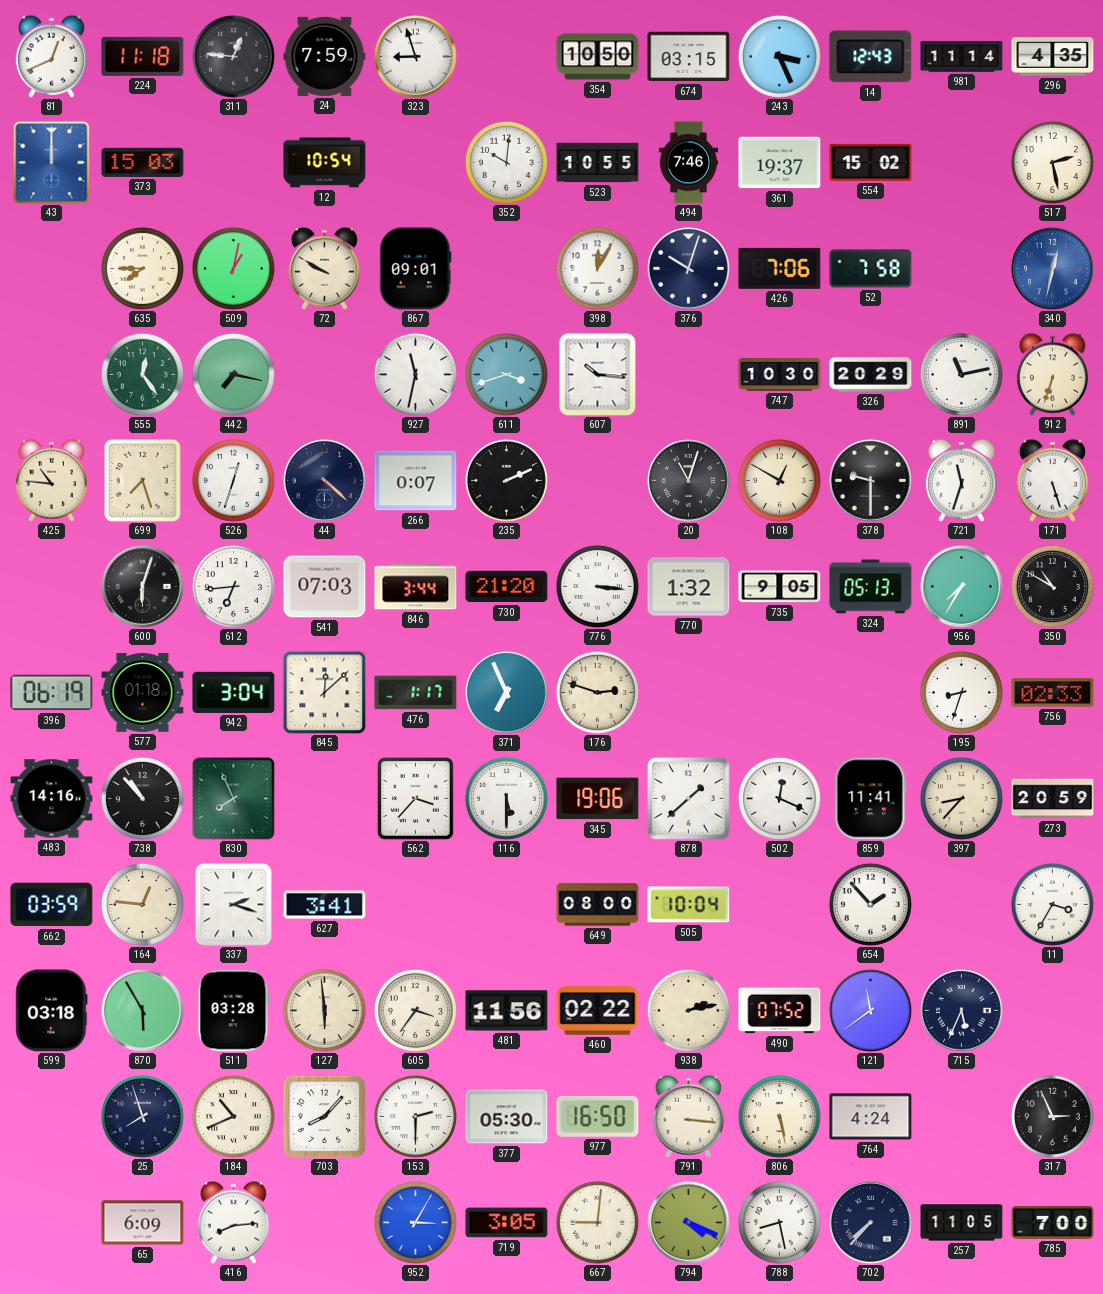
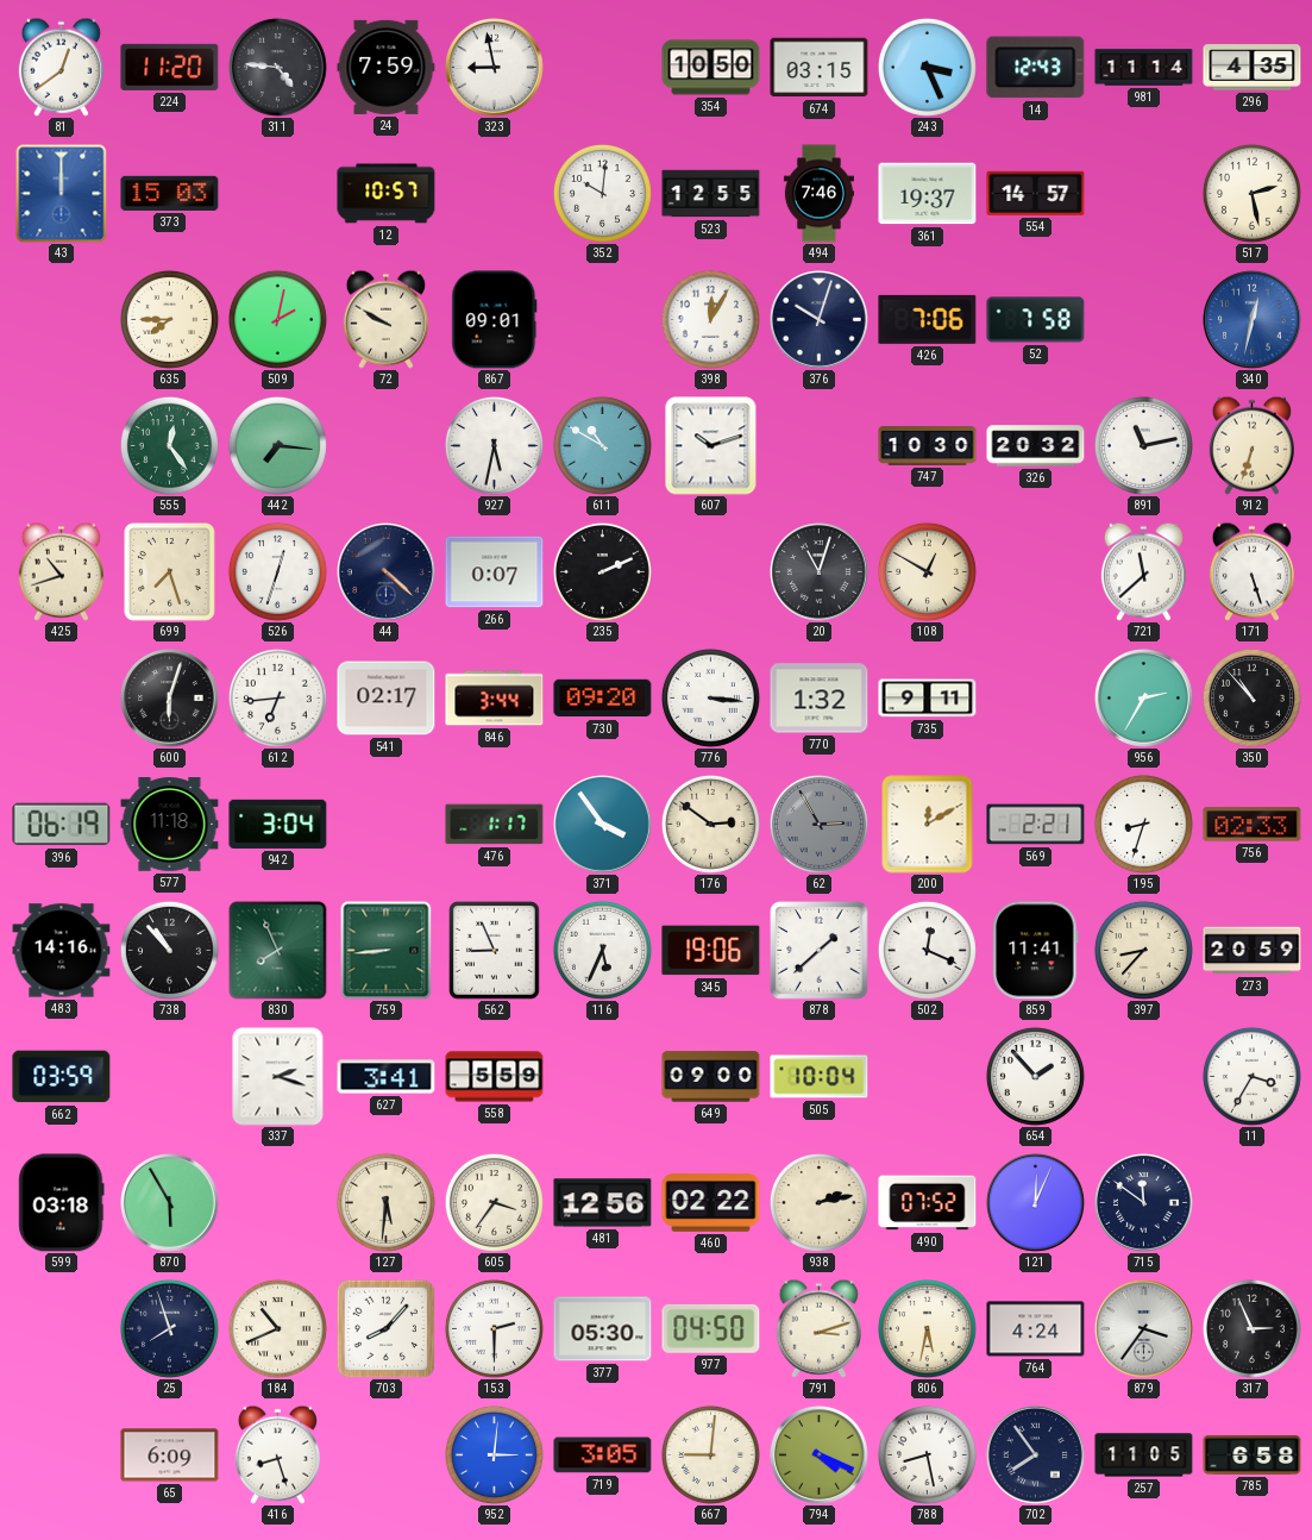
81: 12:41 -> 12:39 (61, 67)
224: 11:18 -> 11:20 (170, 67)
311: 12:46 -> 4:46 (278, 68)
323: 8:57 -> 8:58 (495, 68)
12: 10:54 -> 10:57 (387, 194)
523: 10:55 -> 12:55 (711, 194)
554: 15:02 -> 14:57 (1036, 193)
509: 1:02 -> 2:02 (277, 319)
442: 7:17 -> 7:16 (277, 445)
927: 11:32 -> 5:32 (494, 445)
611: 3:42 -> 10:50 (602, 445)
607: 10:16 -> 10:12 (711, 446)
326: 20:29 -> 20:32 (1036, 446)
425: 10:46 -> 10:42 (61, 571)
378: 9:30 -> none (871, 481)
721: 11:33 -> 11:38 (1143, 571)
541: 07:03 -> 02:17 (387, 699)
730: 21:20 -> 09:20 (603, 699)
735: 9:05 -> 9:11 (928, 699)
324: 05:13 -> none (871, 587)
956: 7:35 -> 2:35 (1144, 699)
350: 10:50 -> 10:53 (1251, 697)
577: 01:18 -> 11:18 (170, 825)
845: 12:08 -> none (324, 692)
371: 6:56 -> 3:54 (603, 825)
176: 2:48 -> 2:51 (710, 824)
62: none -> 2:55 (818, 824)
200: none -> 12:10 (928, 825)
569: none -> 2:21 (1036, 825)
759: none -> 8:44 (387, 950)
562: 3:37 -> 8:56 (495, 951)
116: 5:30 -> 5:34 (602, 950)
164: 12:46 -> none (142, 904)
558: none -> 5:59 (495, 1077)
649: 08:00 -> 09:00 (711, 1077)
511: 03:28 -> none (234, 1011)
127: 5:59 -> 5:31 (385, 1202)
481: 11:56 -> 12:56 (603, 1203)
121: 11:39 -> 12:04 (1036, 1203)
715: 5:34 -> 11:51 (1144, 1203)
977: 16:50 -> 04:50 (711, 1328)
791: 3:16 -> 3:12 (818, 1328)
806: 5:28 -> 5:32 (927, 1328)
879: none -> 3:36 (1144, 1329)
416: 8:14 -> 8:27 (277, 1454)
952: 3:05 -> 3:01 (494, 1454)
702: 7:37 -> 7:54 (1036, 1456)
785: 7:00 -> 6:58 (1253, 1454)
